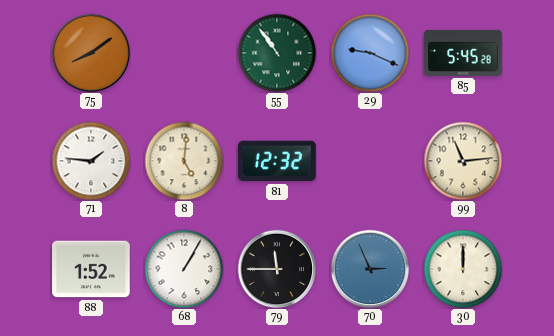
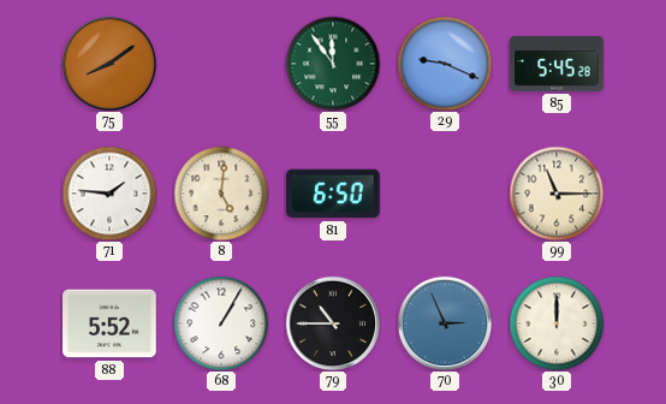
55: 10:54 -> 11:54 (333, 64)
81: 12:32 -> 6:50 (334, 194)
99: 11:14 -> 11:15 (557, 194)
88: 1:52 -> 5:52 (109, 323)
79: 11:45 -> 10:45 (333, 323)
